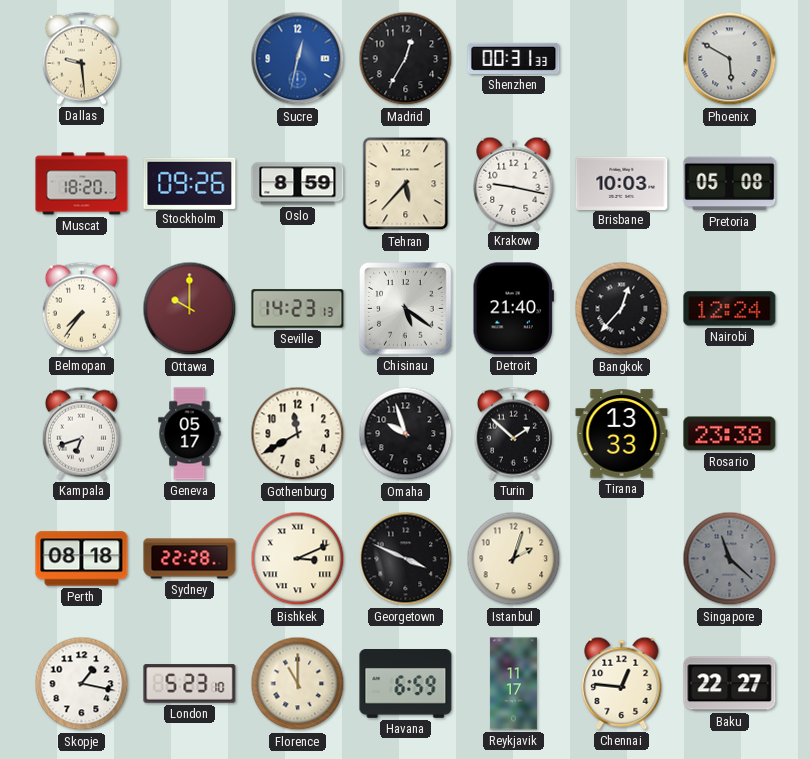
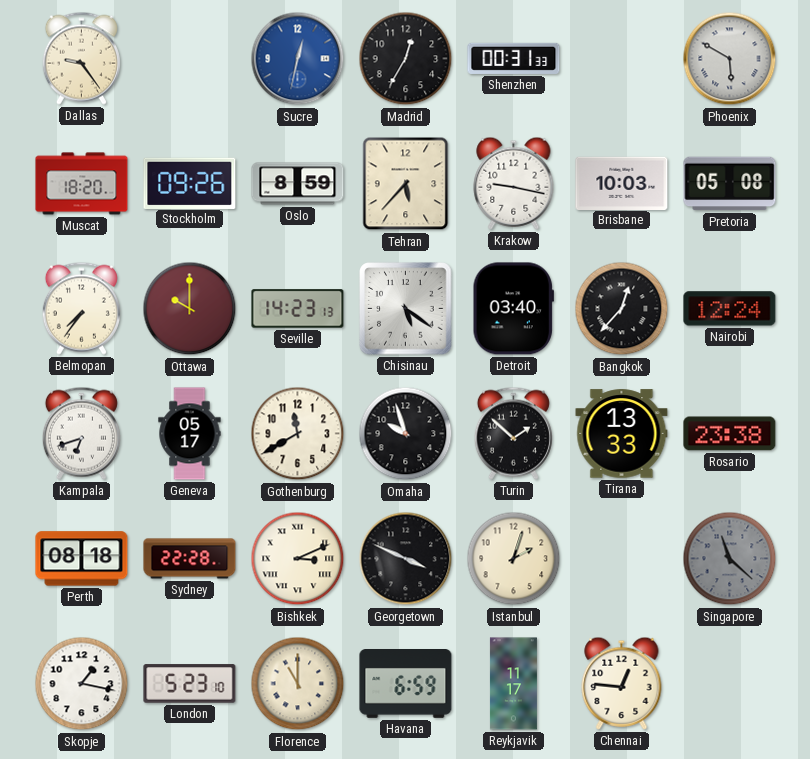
Dallas: 9:29 -> 9:24 (81, 58)
Detroit: 21:40 -> 03:40 (513, 309)
Baku: 22:27 -> none (730, 684)
